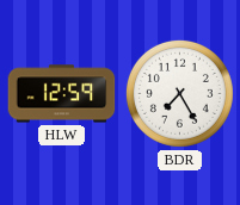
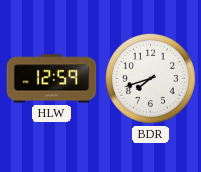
BDR: 7:25 -> 7:42 (150, 78)
